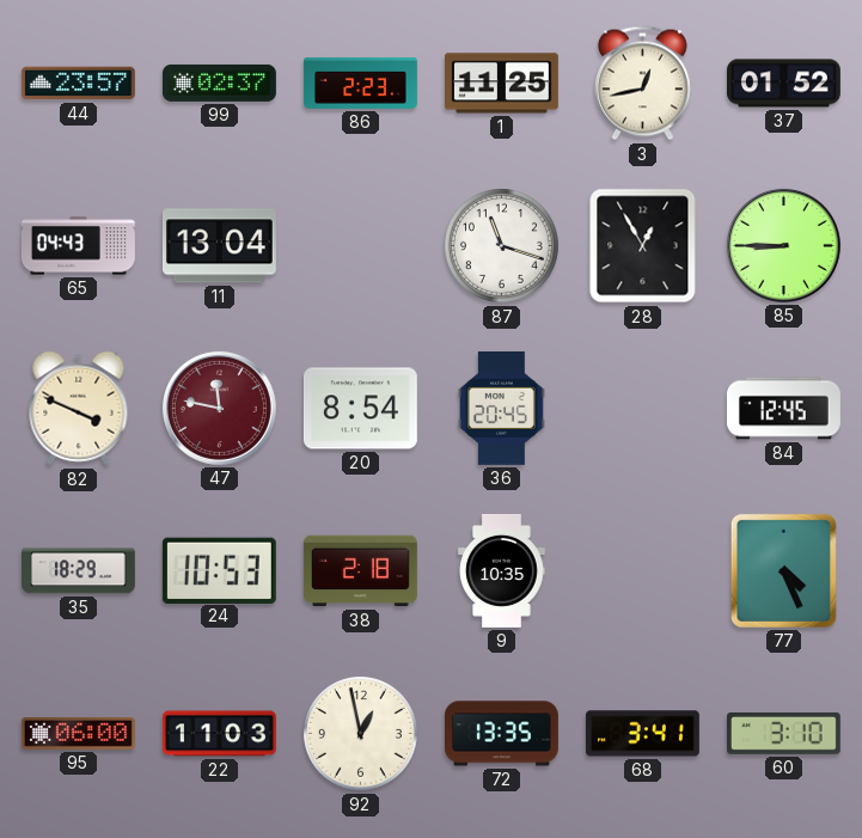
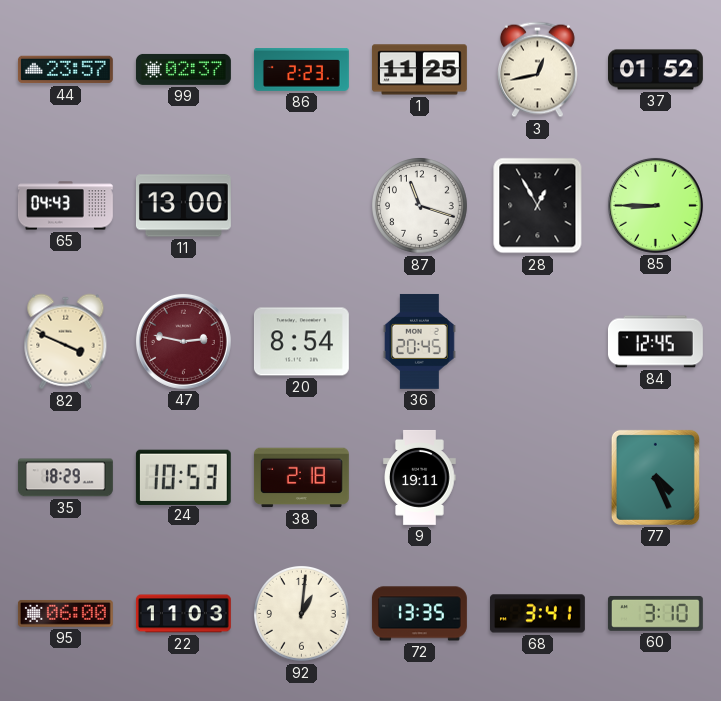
11: 13:04 -> 13:00 (183, 206)
47: 11:47 -> 2:47 (183, 341)
9: 10:35 -> 19:11 (420, 477)
92: 12:58 -> 1:01 (302, 614)
